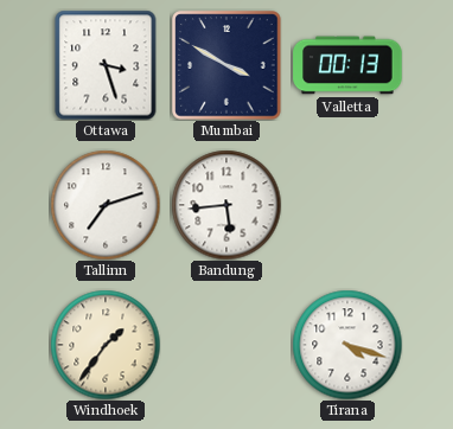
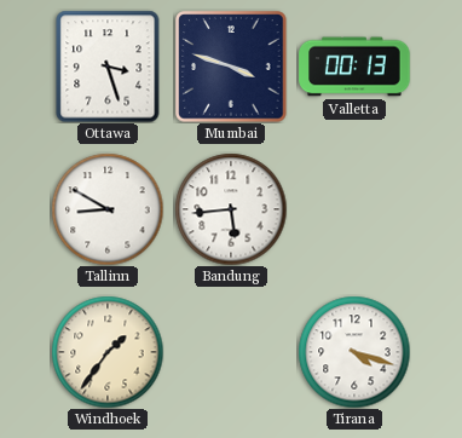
Mumbai: 3:50 -> 3:48 (231, 67)
Tallinn: 7:12 -> 8:50 (108, 209)
